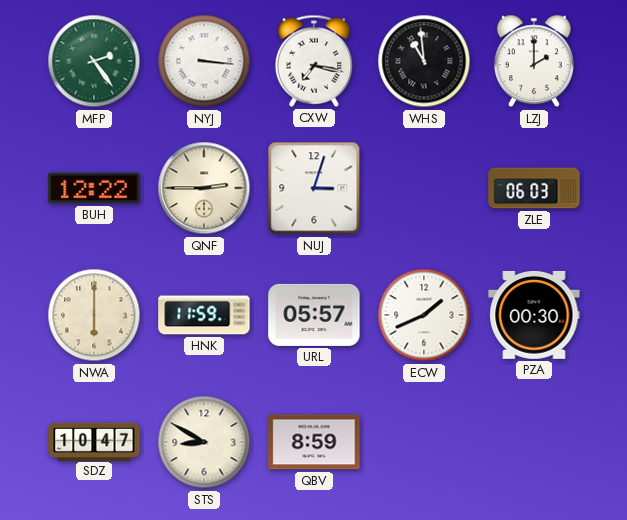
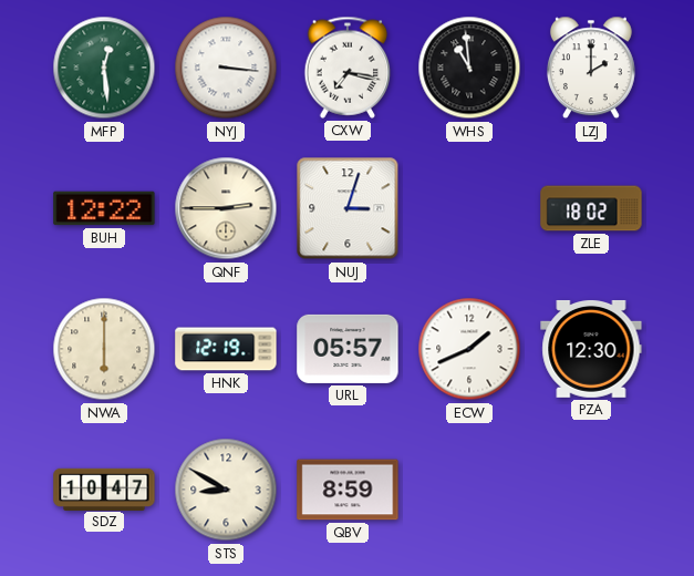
MFP: 2:24 -> 12:29 (104, 68)
ZLE: 06:03 -> 18:02 (591, 208)
HNK: 11:59 -> 12:19 (226, 349)
PZA: 00:30 -> 12:30 (591, 349)
